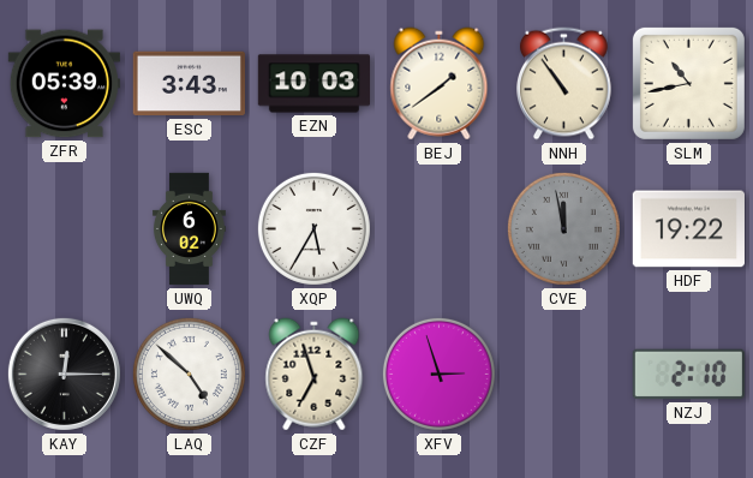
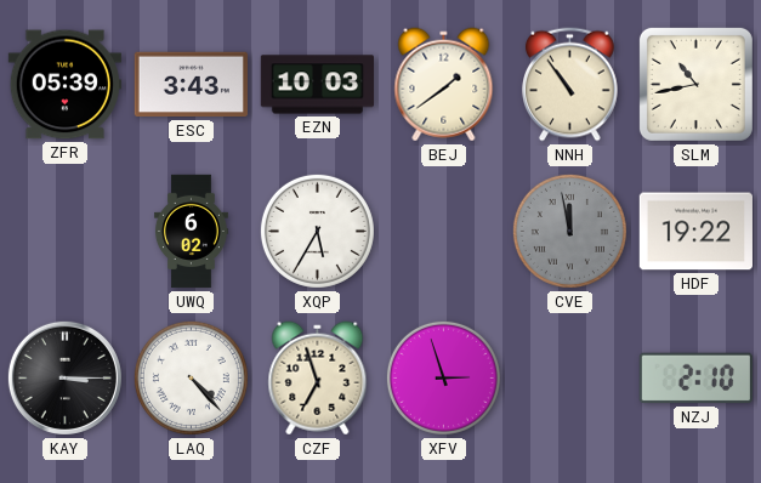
KAY: 12:15 -> 3:15 (64, 377)
LAQ: 4:52 -> 4:23 (191, 377)
